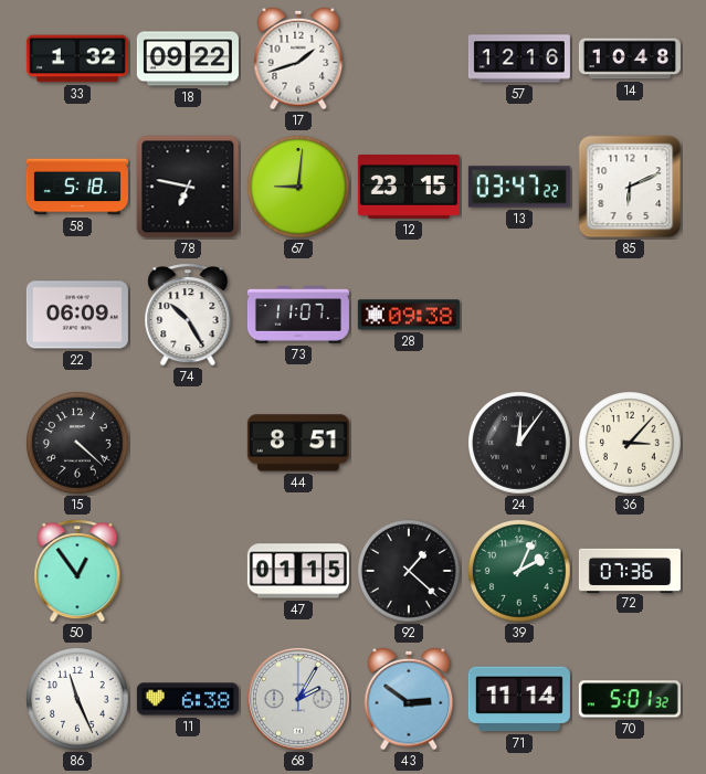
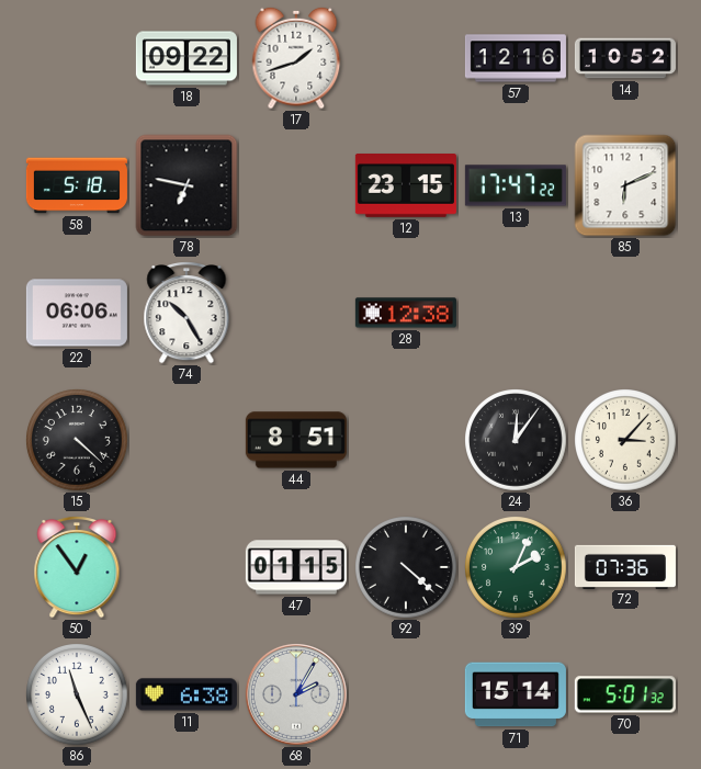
33: 1:32 -> none (77, 59)
14: 10:48 -> 10:52 (625, 58)
67: 9:01 -> none (299, 188)
13: 03:47 -> 17:47 (516, 185)
22: 06:09 -> 06:06 (77, 313)
73: 11:07 -> none (298, 315)
28: 09:38 -> 12:38 (406, 313)
92: 1:22 -> 4:22 (407, 568)
43: 2:51 -> none (409, 699)
71: 11:14 -> 15:14 (516, 694)
